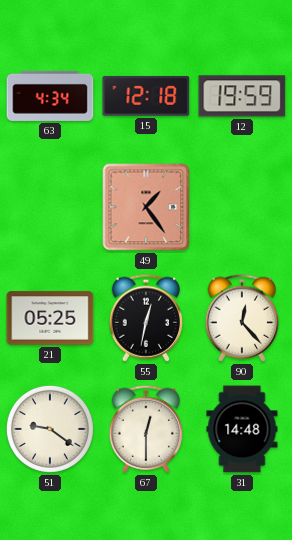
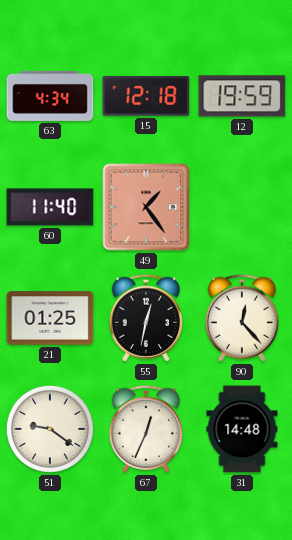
60: none -> 11:40 (50, 207)
21: 05:25 -> 01:25 (50, 318)
67: 12:30 -> 12:34 (145, 429)
